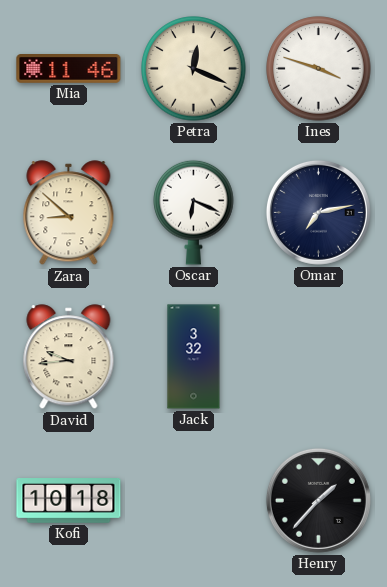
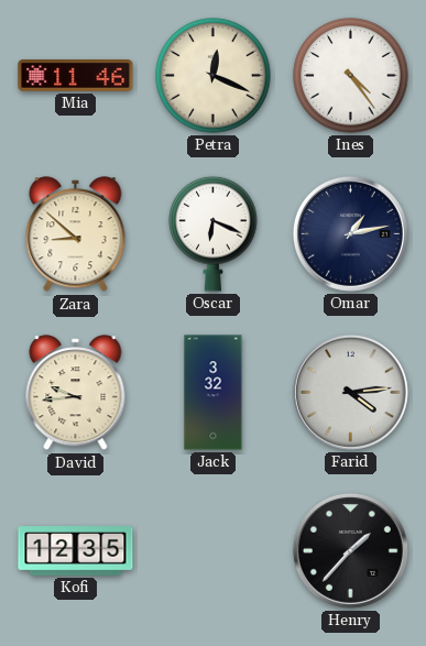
Ines: 3:48 -> 4:24 (351, 76)
Omar: 7:13 -> 1:13 (350, 233)
Farid: none -> 4:14 (350, 392)
Kofi: 10:18 -> 12:35 (76, 551)
